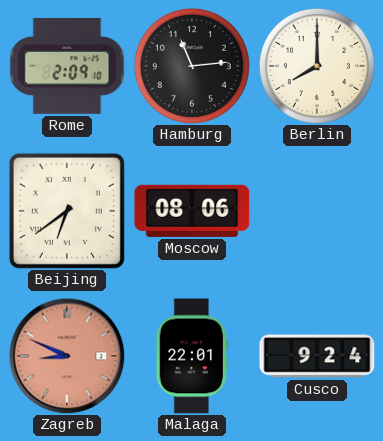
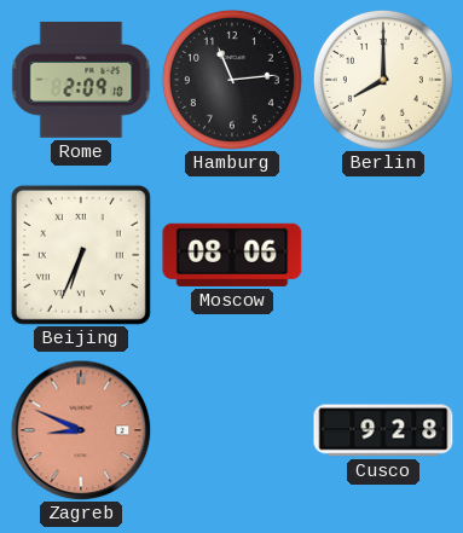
Beijing: 6:39 -> 6:34 (81, 255)
Malaga: 22:01 -> none (191, 356)
Cusco: 9:24 -> 9:28 (383, 430)
